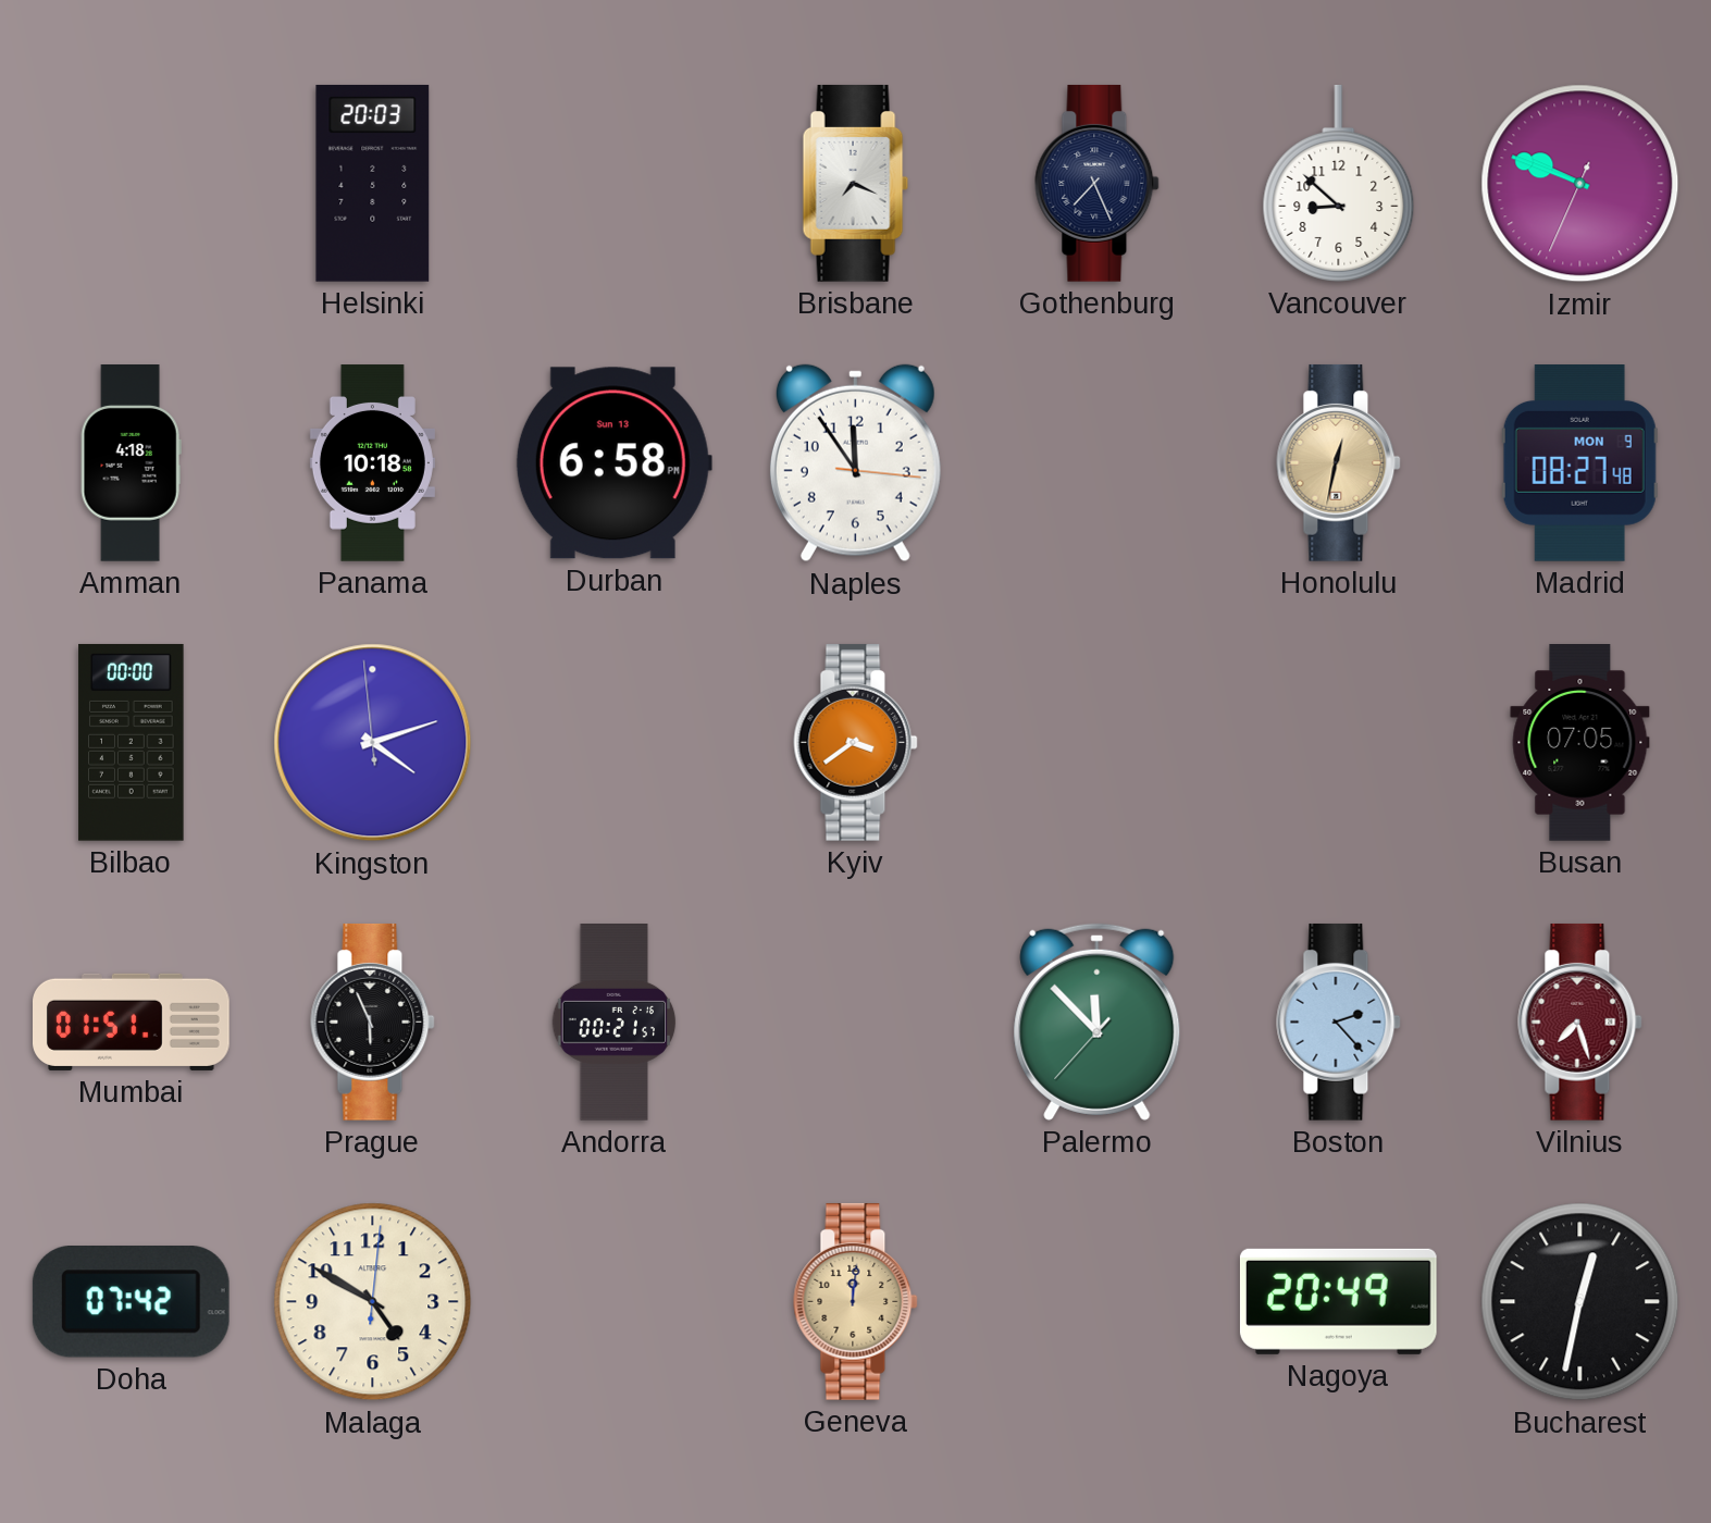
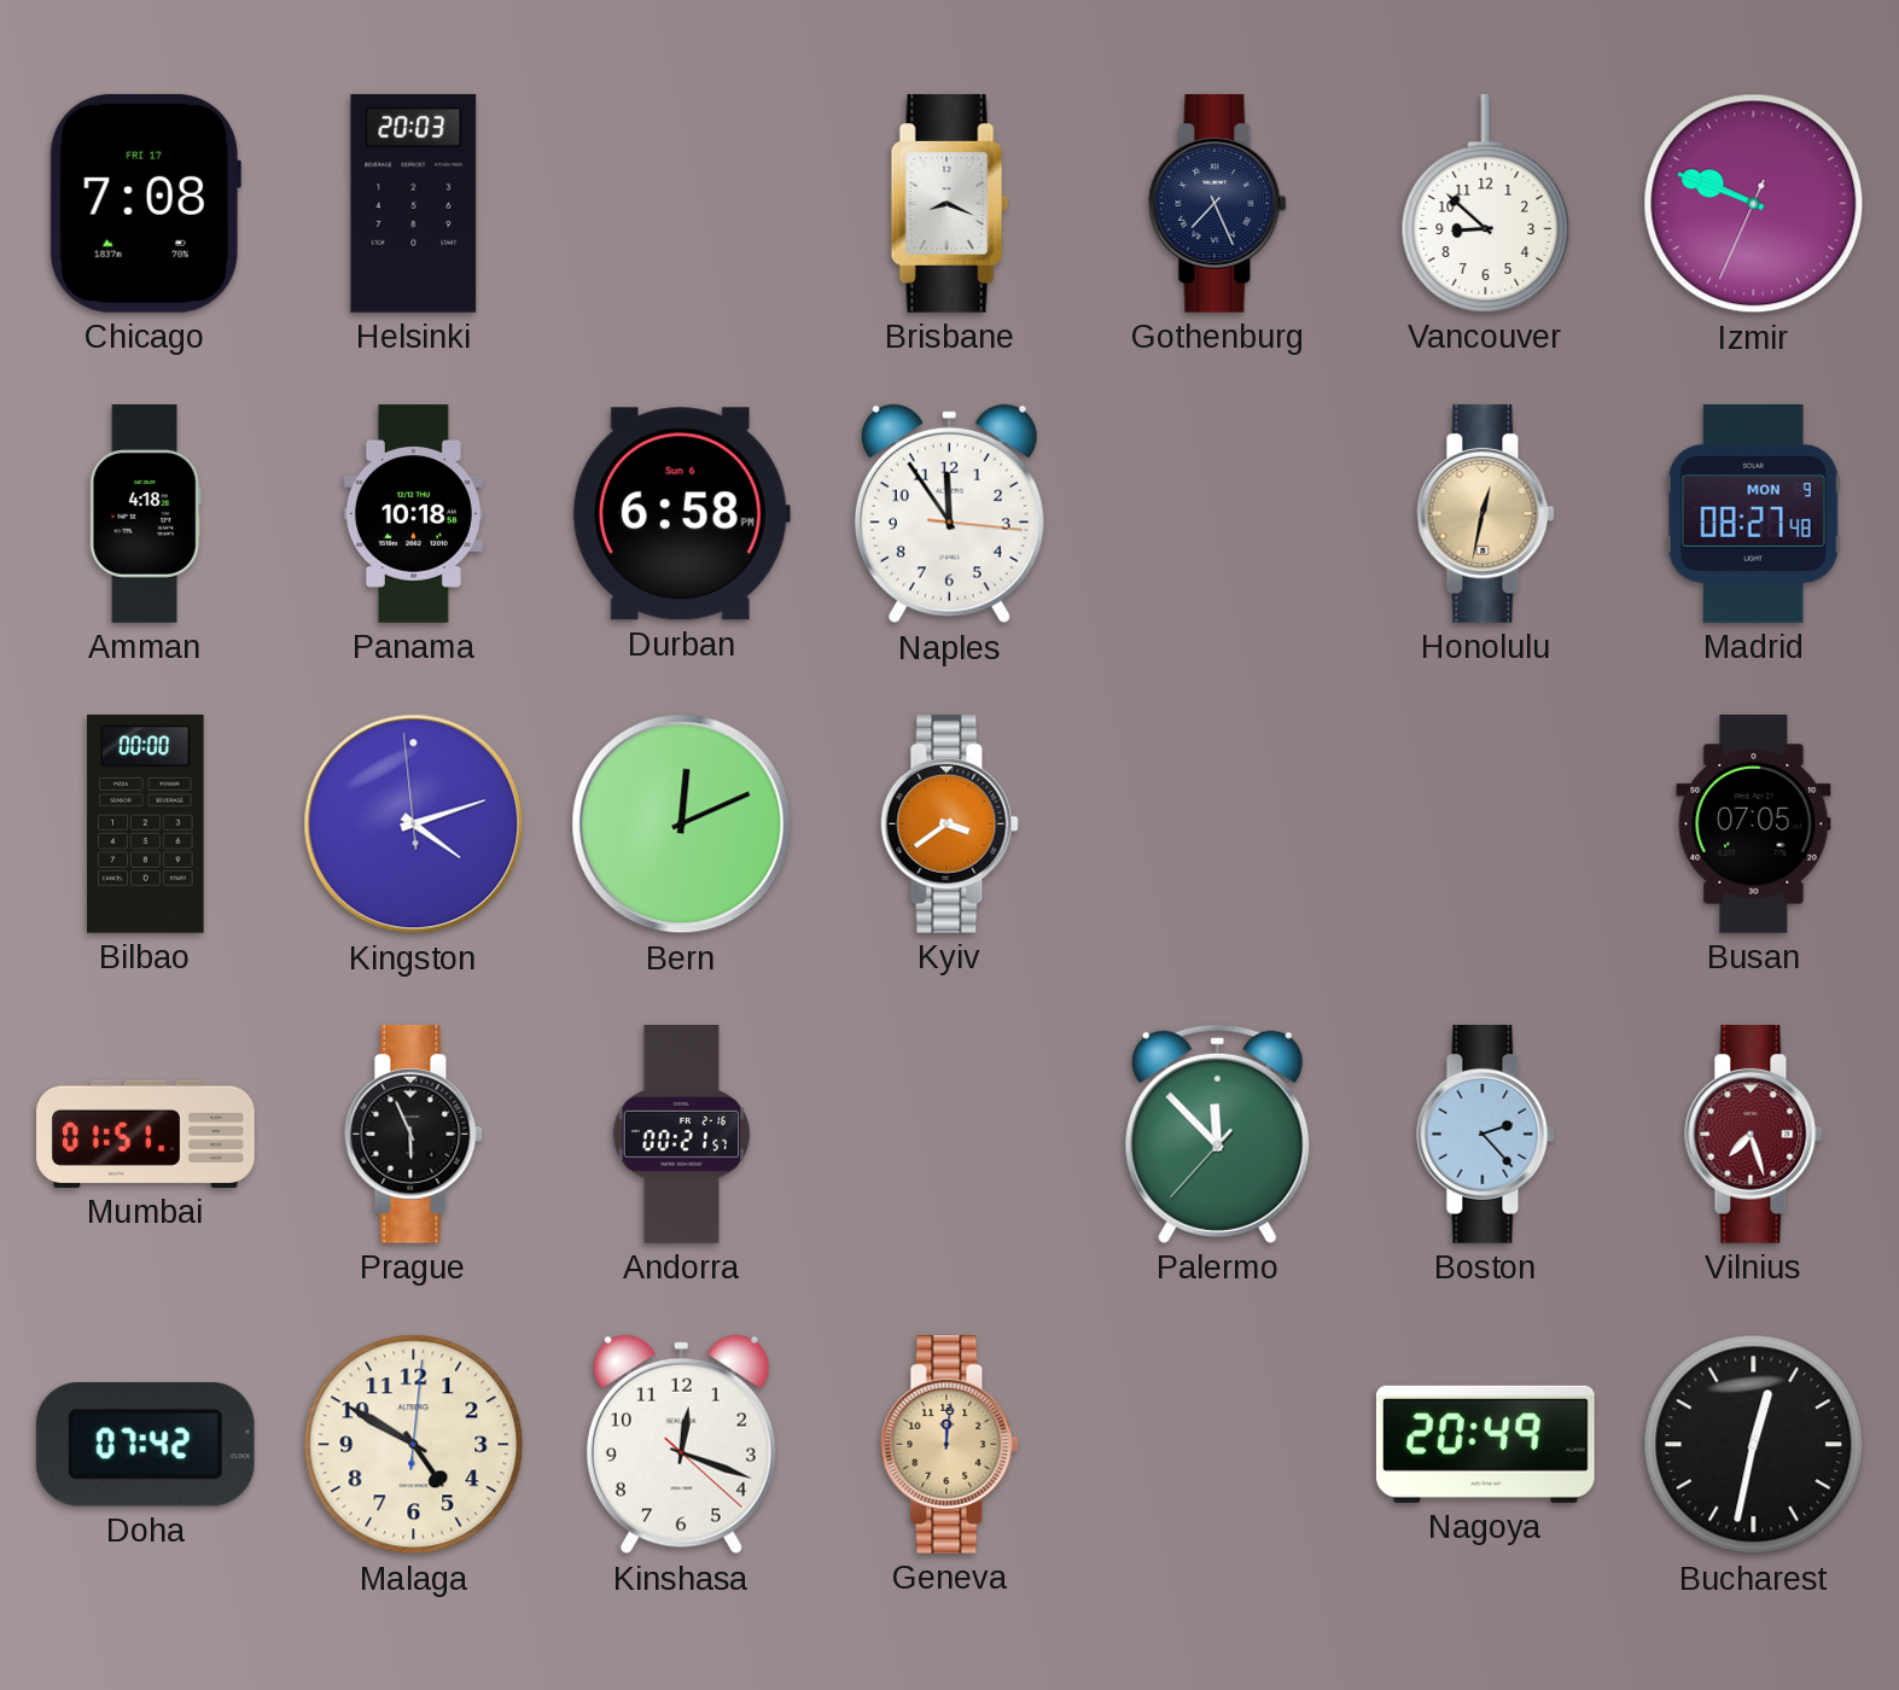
Chicago: none -> 7:08 (145, 203)
Brisbane: 7:19 -> 8:19 (950, 203)
Durban date: Sun 13 -> Sun 6 (681, 514)
Bern: none -> 12:11 (682, 824)
Kinshasa: none -> 12:18 (681, 1445)
